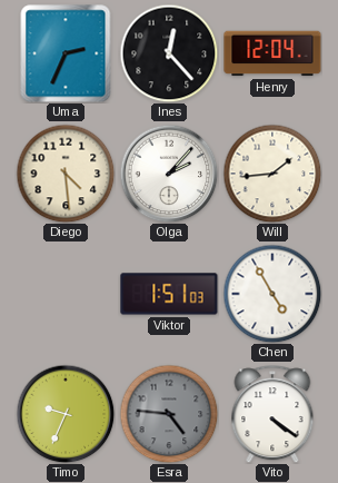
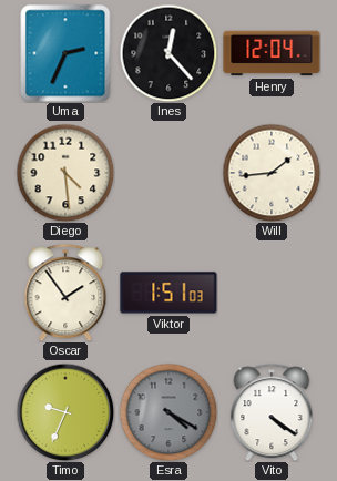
Olga: 2:07 -> none (169, 174)
Oscar: none -> 1:54 (65, 293)
Chen: 4:55 -> none (272, 294)
Esra: 4:46 -> 4:20 (168, 412)
